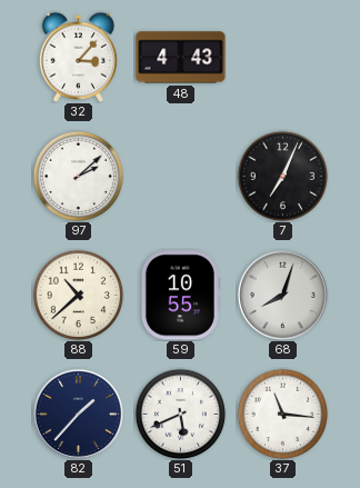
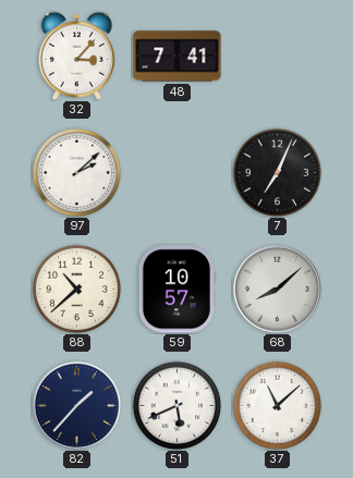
48: 4:43 -> 7:41 (178, 57)
59: 10:55 -> 10:57 (176, 290)
68: 8:03 -> 8:08 (277, 289)
37: 11:16 -> 11:08 (277, 405)
